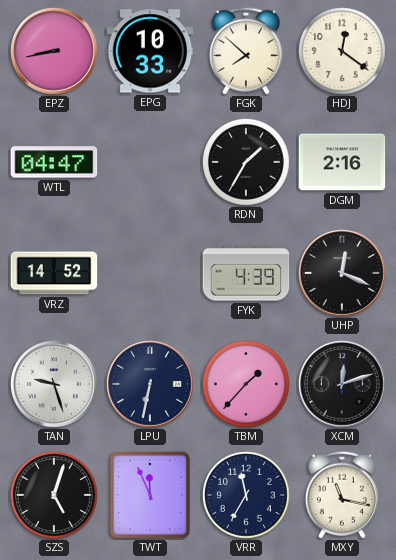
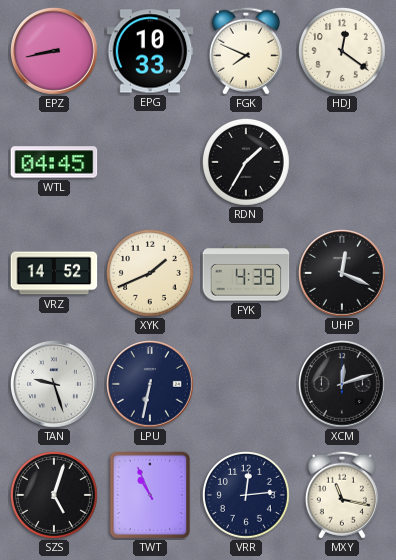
FGK: 7:52 -> 7:49 (246, 51)
WTL: 04:47 -> 04:45 (54, 162)
DGM: 2:16 -> none (342, 162)
XYK: none -> 1:41 (151, 274)
TBM: 1:37 -> none (247, 385)
TWT: 11:56 -> 10:56 (150, 495)
VRR: 11:35 -> 12:14 (247, 496)
